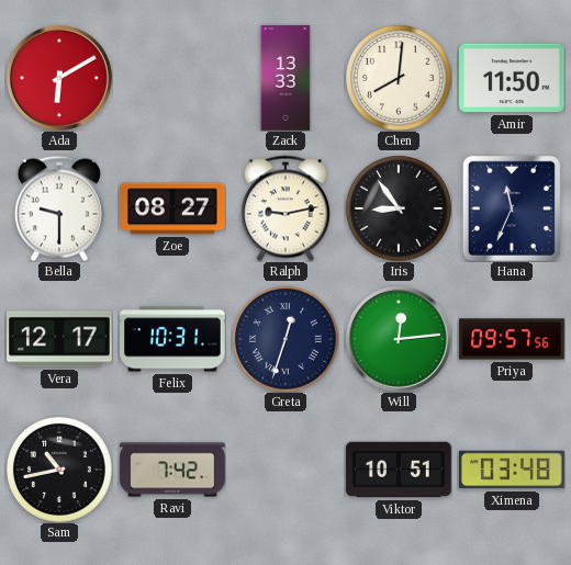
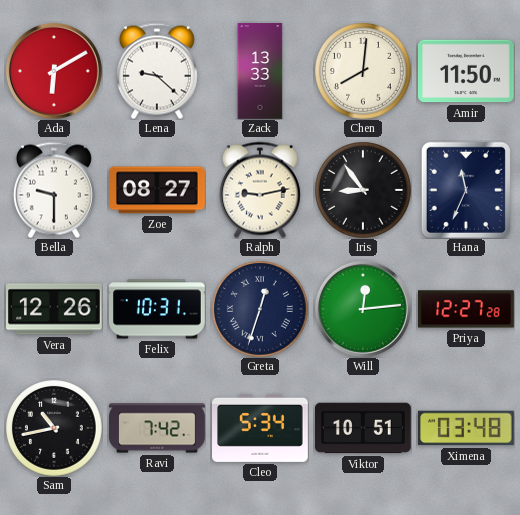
Lena: none -> 9:22 (157, 71)
Vera: 12:17 -> 12:26 (55, 309)
Priya: 09:57 -> 12:27 (466, 309)
Cleo: none -> 5:34 (260, 428)
